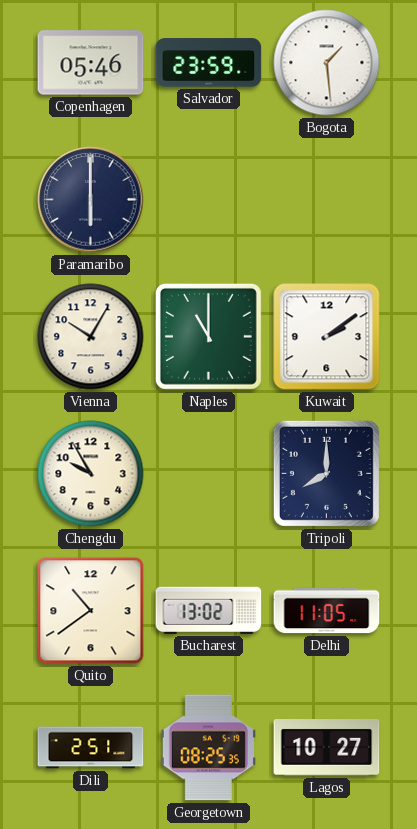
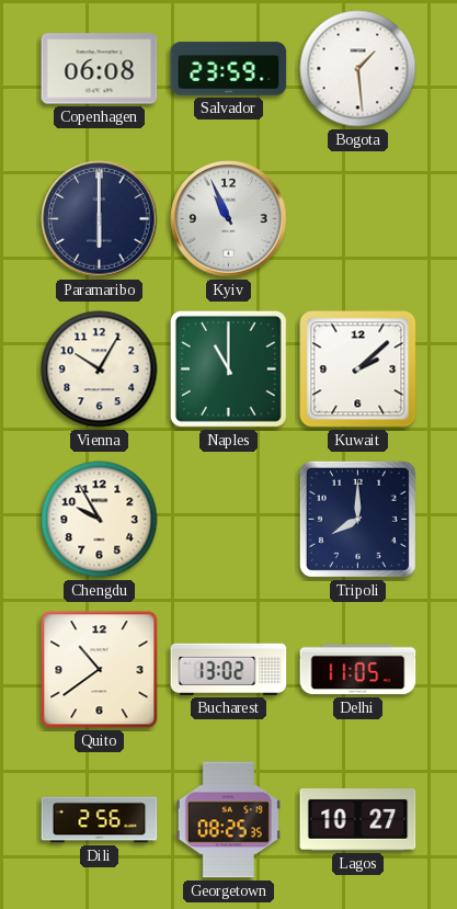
Copenhagen: 05:46 -> 06:08 (100, 69)
Kyiv: none -> 10:56 (229, 219)
Kuwait: 2:09 -> 2:08 (358, 370)
Dili: 2:51 -> 2:56 (100, 820)
